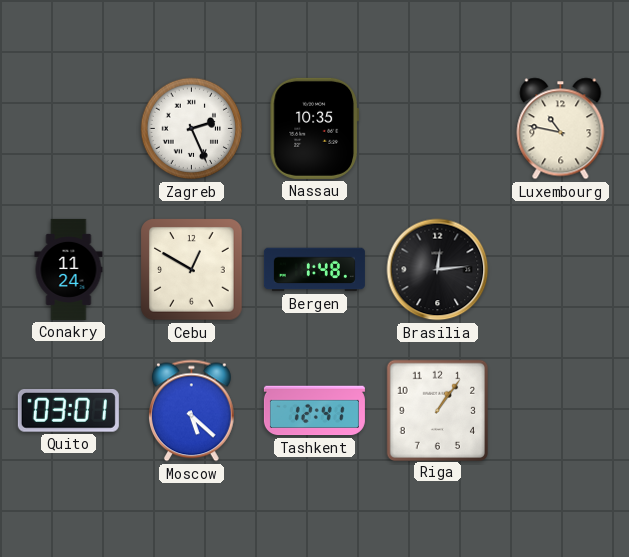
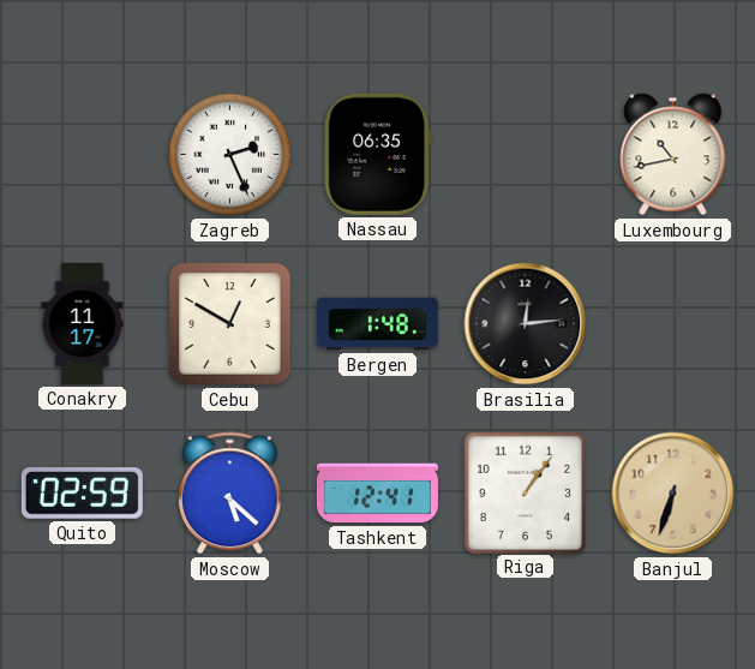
Nassau: 10:35 -> 06:35 (377, 154)
Luxembourg: 10:47 -> 10:43 (673, 155)
Conakry: 11:24 -> 11:17 (83, 323)
Quito: 03:01 -> 02:59 (82, 494)
Banjul: none -> 6:33 (673, 494)
